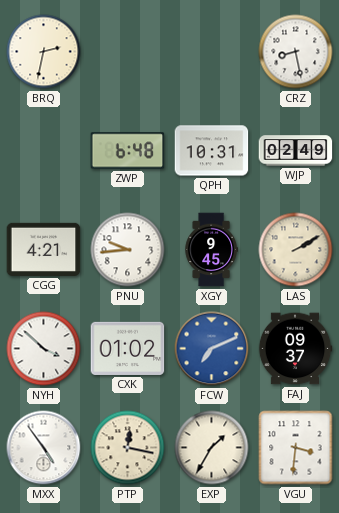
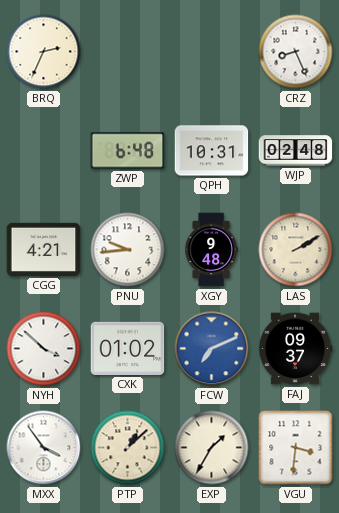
BRQ: 2:32 -> 2:34 (44, 52)
CRZ: 8:28 -> 8:26 (296, 52)
WJP: 02:49 -> 02:48 (296, 151)
XGY: 9:45 -> 9:48 (211, 250)
MXX: 4:54 -> 3:54 (44, 448)
PTP: 12:17 -> 1:08 (128, 448)
